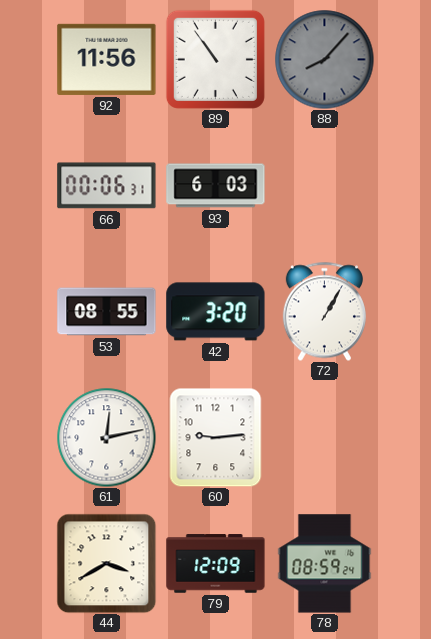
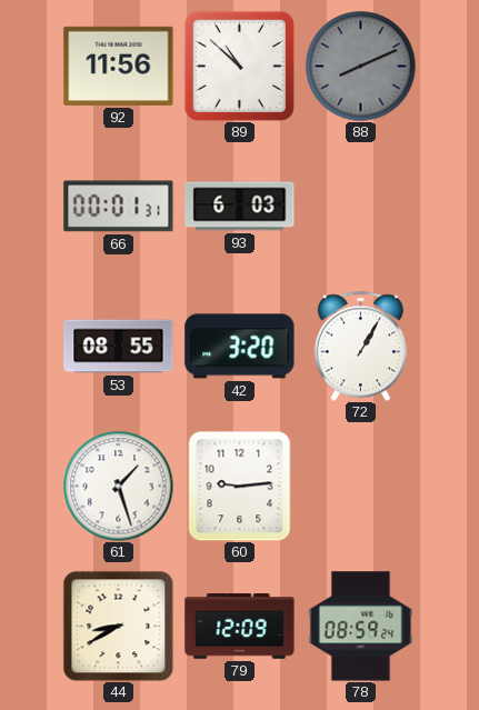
89: 10:54 -> 10:52 (239, 66)
88: 8:07 -> 8:11 (361, 67)
66: 00:06 -> 00:01 (119, 207)
61: 12:13 -> 1:27 (119, 487)
44: 3:40 -> 8:40 (118, 626)
